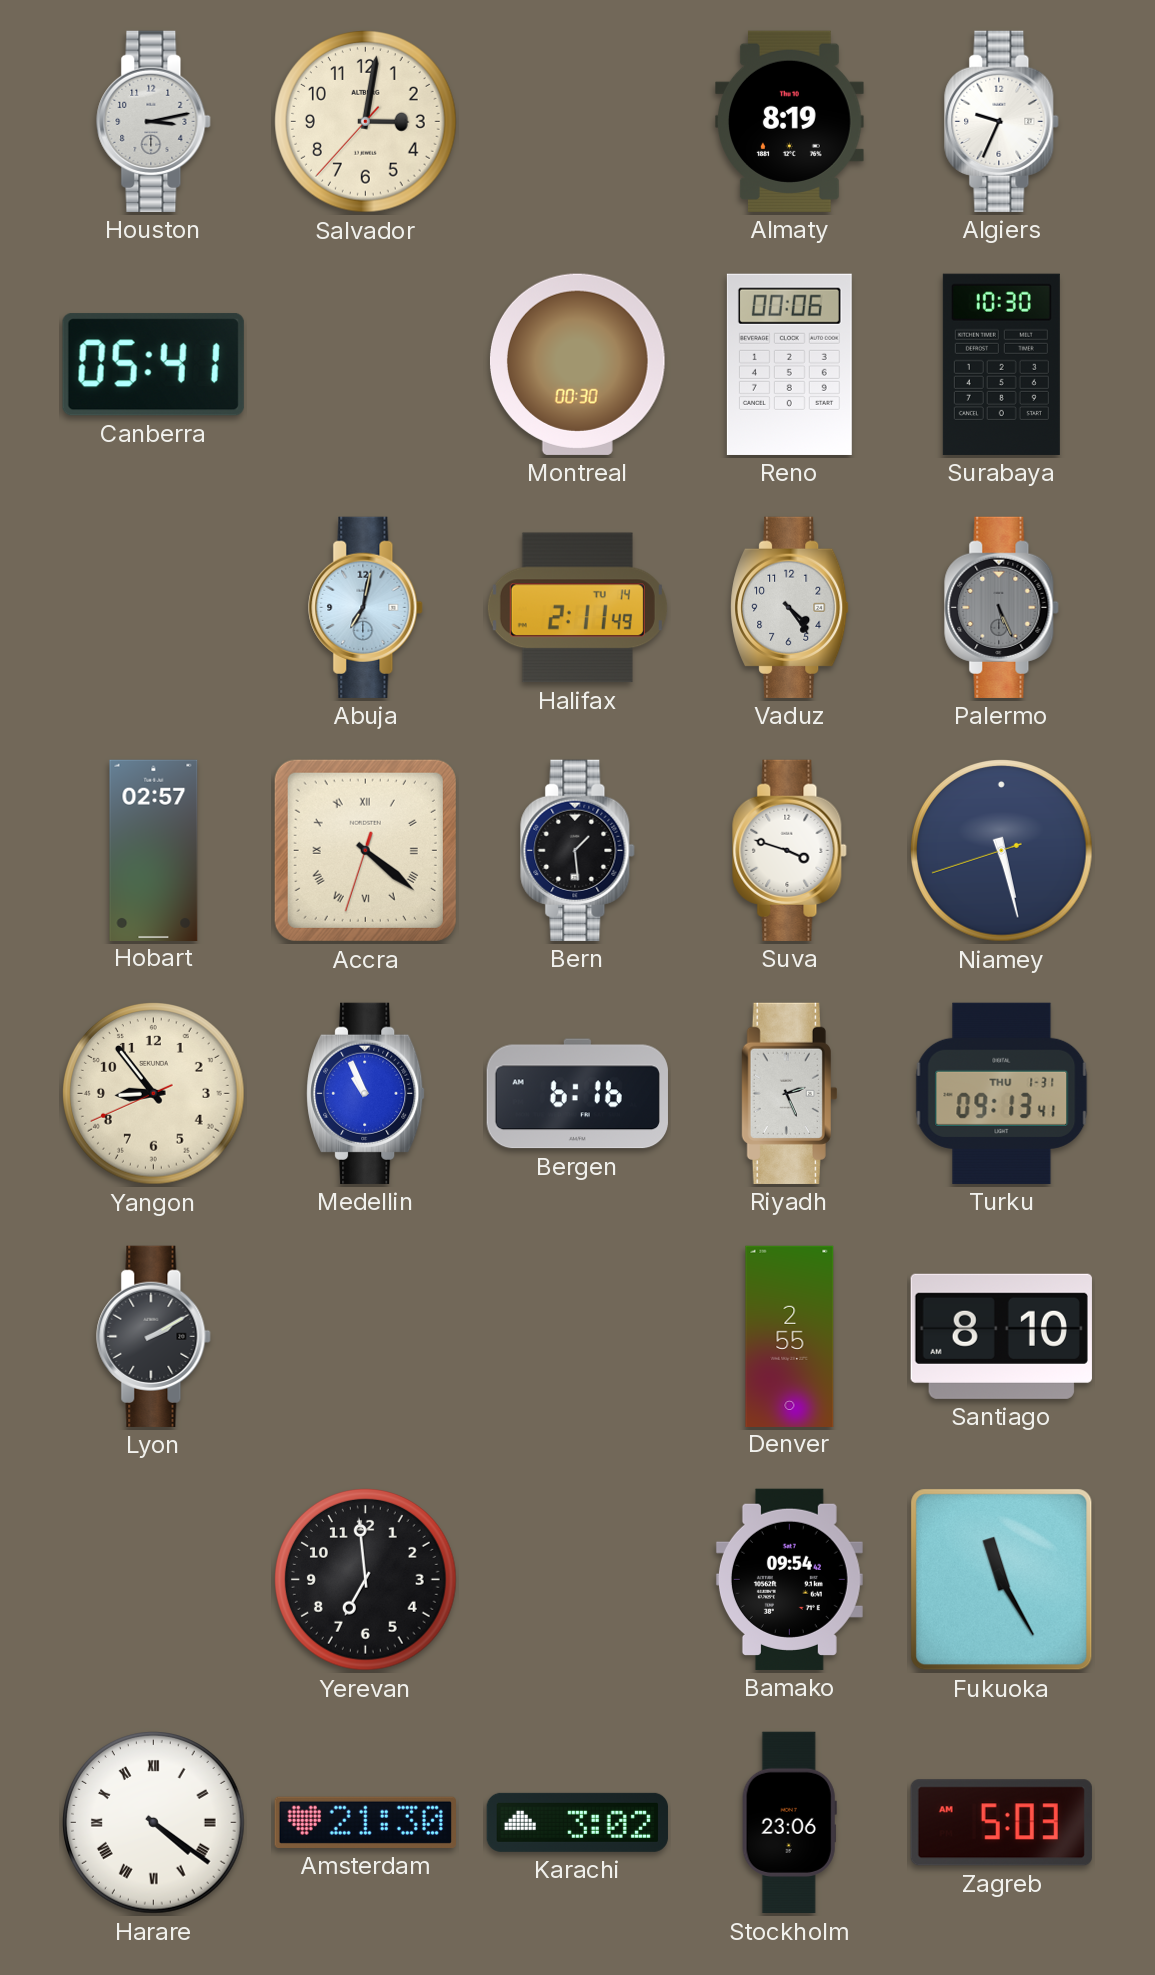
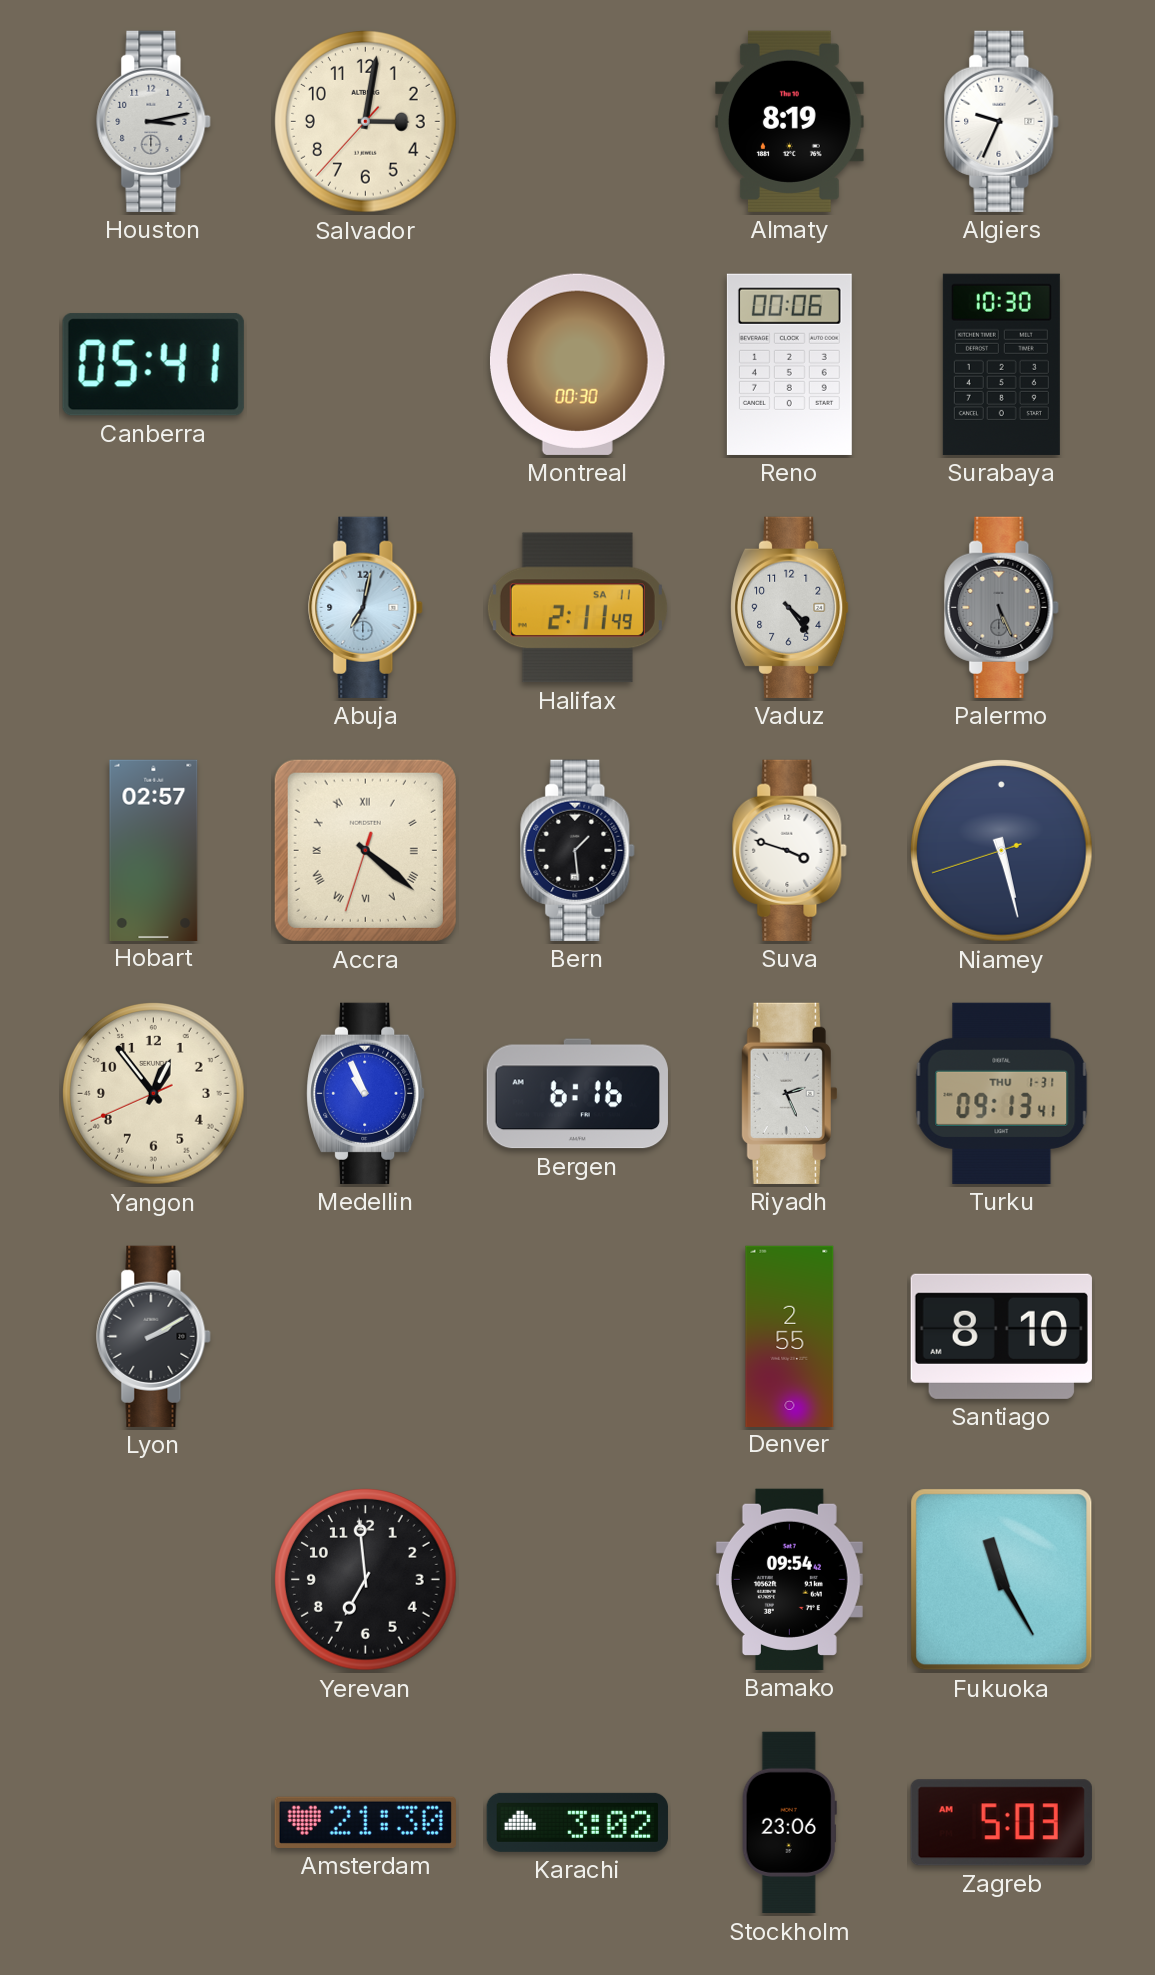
Halifax date: TU 14 -> SA 11 (577, 608)
Yangon: 8:53 -> 12:53 (154, 1094)
Harare: 4:21 -> none (154, 1823)
